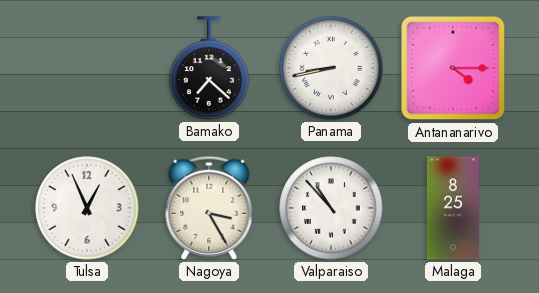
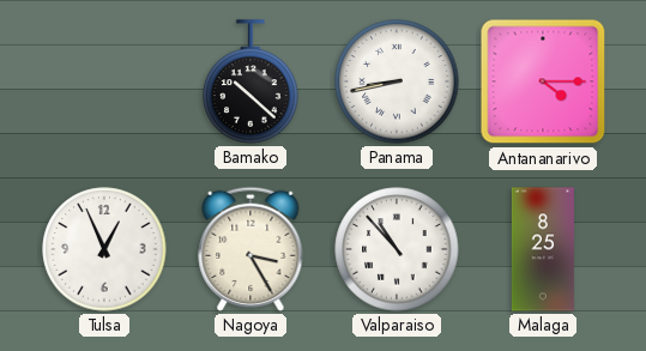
Bamako: 7:22 -> 10:22 (250, 81)
